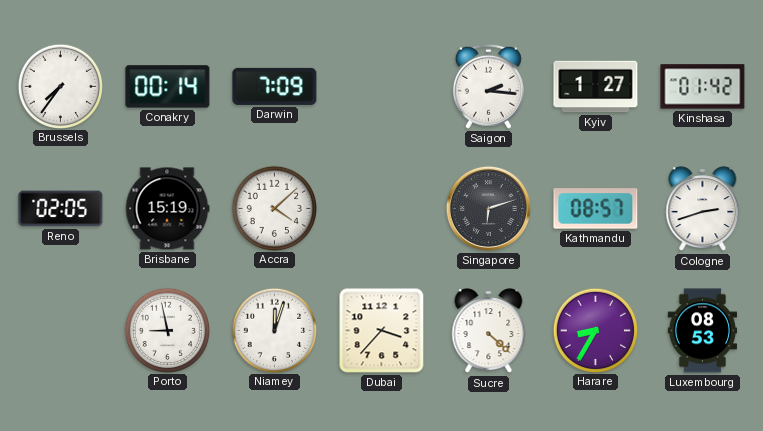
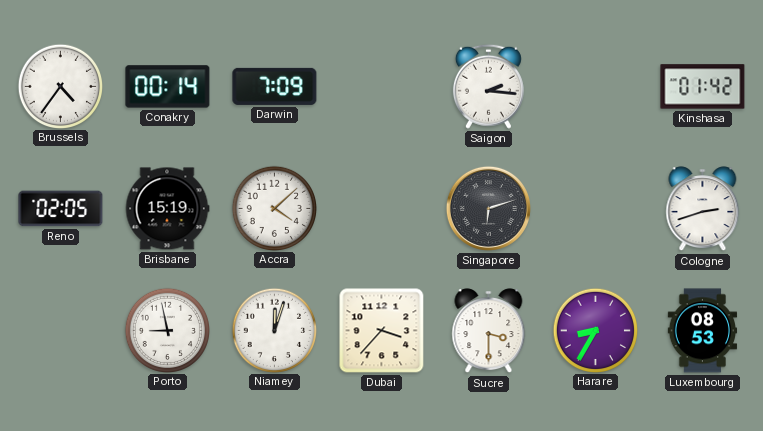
Brussels: 7:36 -> 4:36 (60, 86)
Kyiv: 1:27 -> none (596, 87)
Kathmandu: 08:57 -> none (596, 209)
Sucre: 4:22 -> 3:30 (489, 331)
